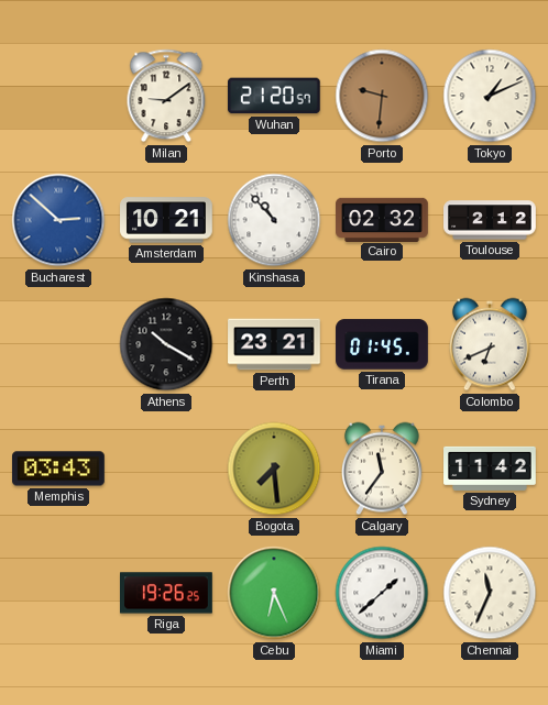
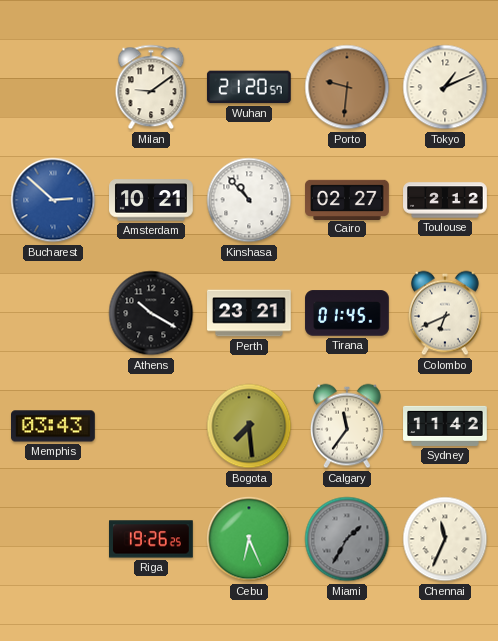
Cairo: 02:32 -> 02:27 (347, 199)
Miami: 1:38 -> 1:35 (347, 539)
Miami dial: white -> grey (347, 539)
